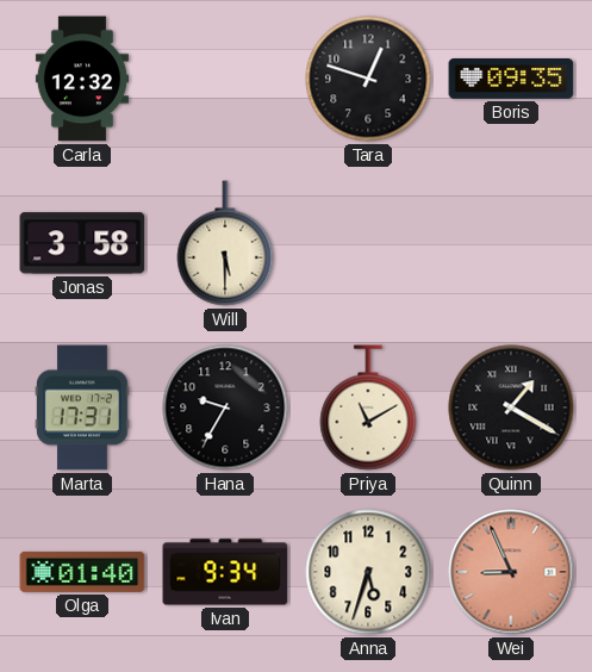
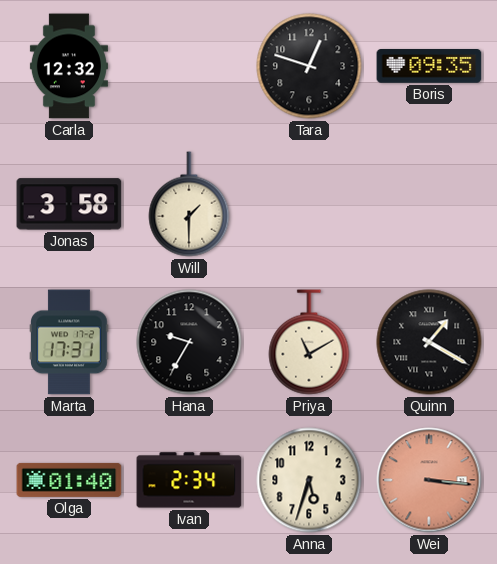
Will: 5:30 -> 1:30 (189, 204)
Ivan: 9:34 -> 2:34 (189, 480)
Wei: 8:56 -> 3:16 (429, 480)
